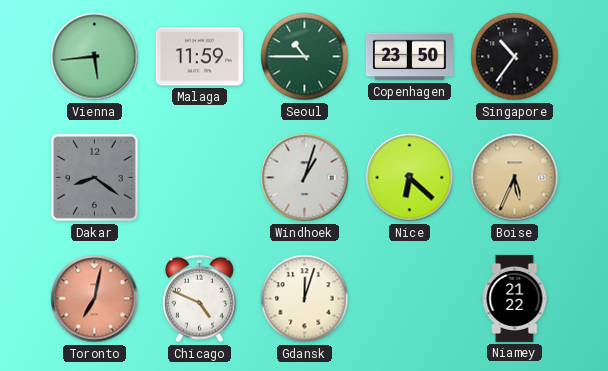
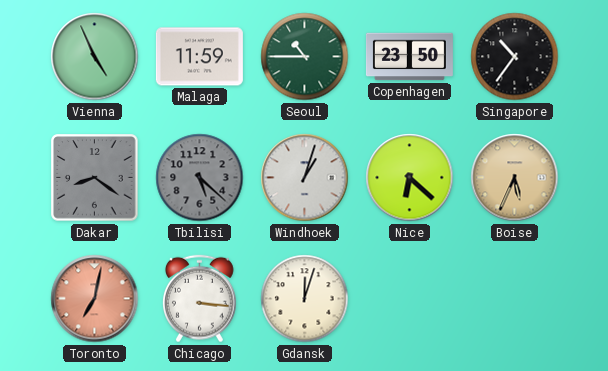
Vienna: 5:44 -> 4:56 (95, 57)
Tbilisi: none -> 5:22 (200, 178)
Chicago: 4:49 -> 3:16 (199, 299)
Niamey: 21:22 -> none (515, 298)
